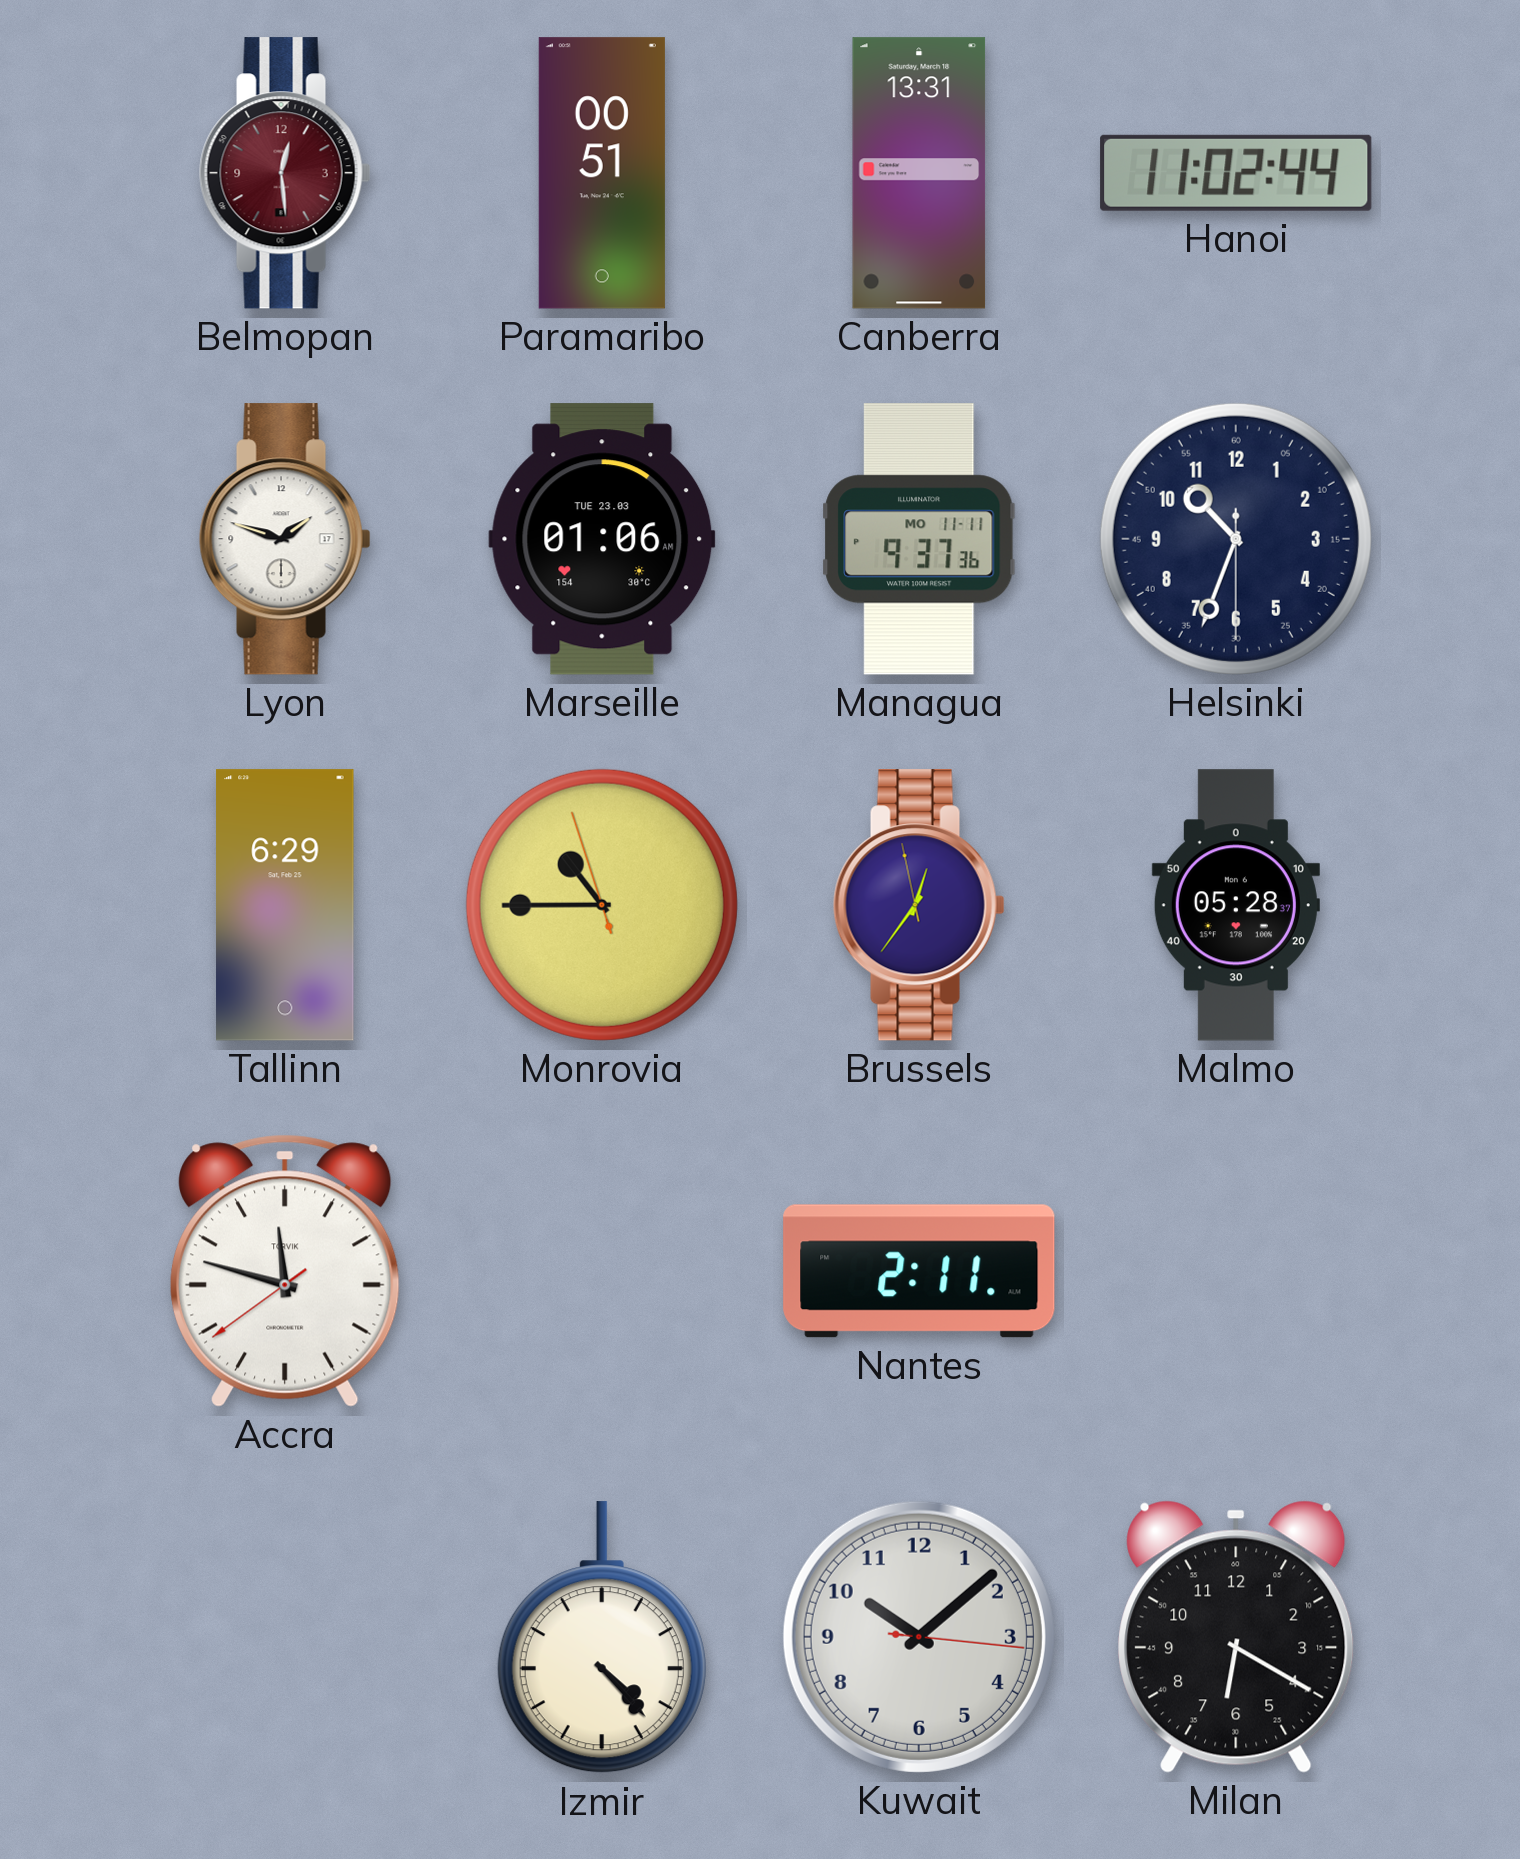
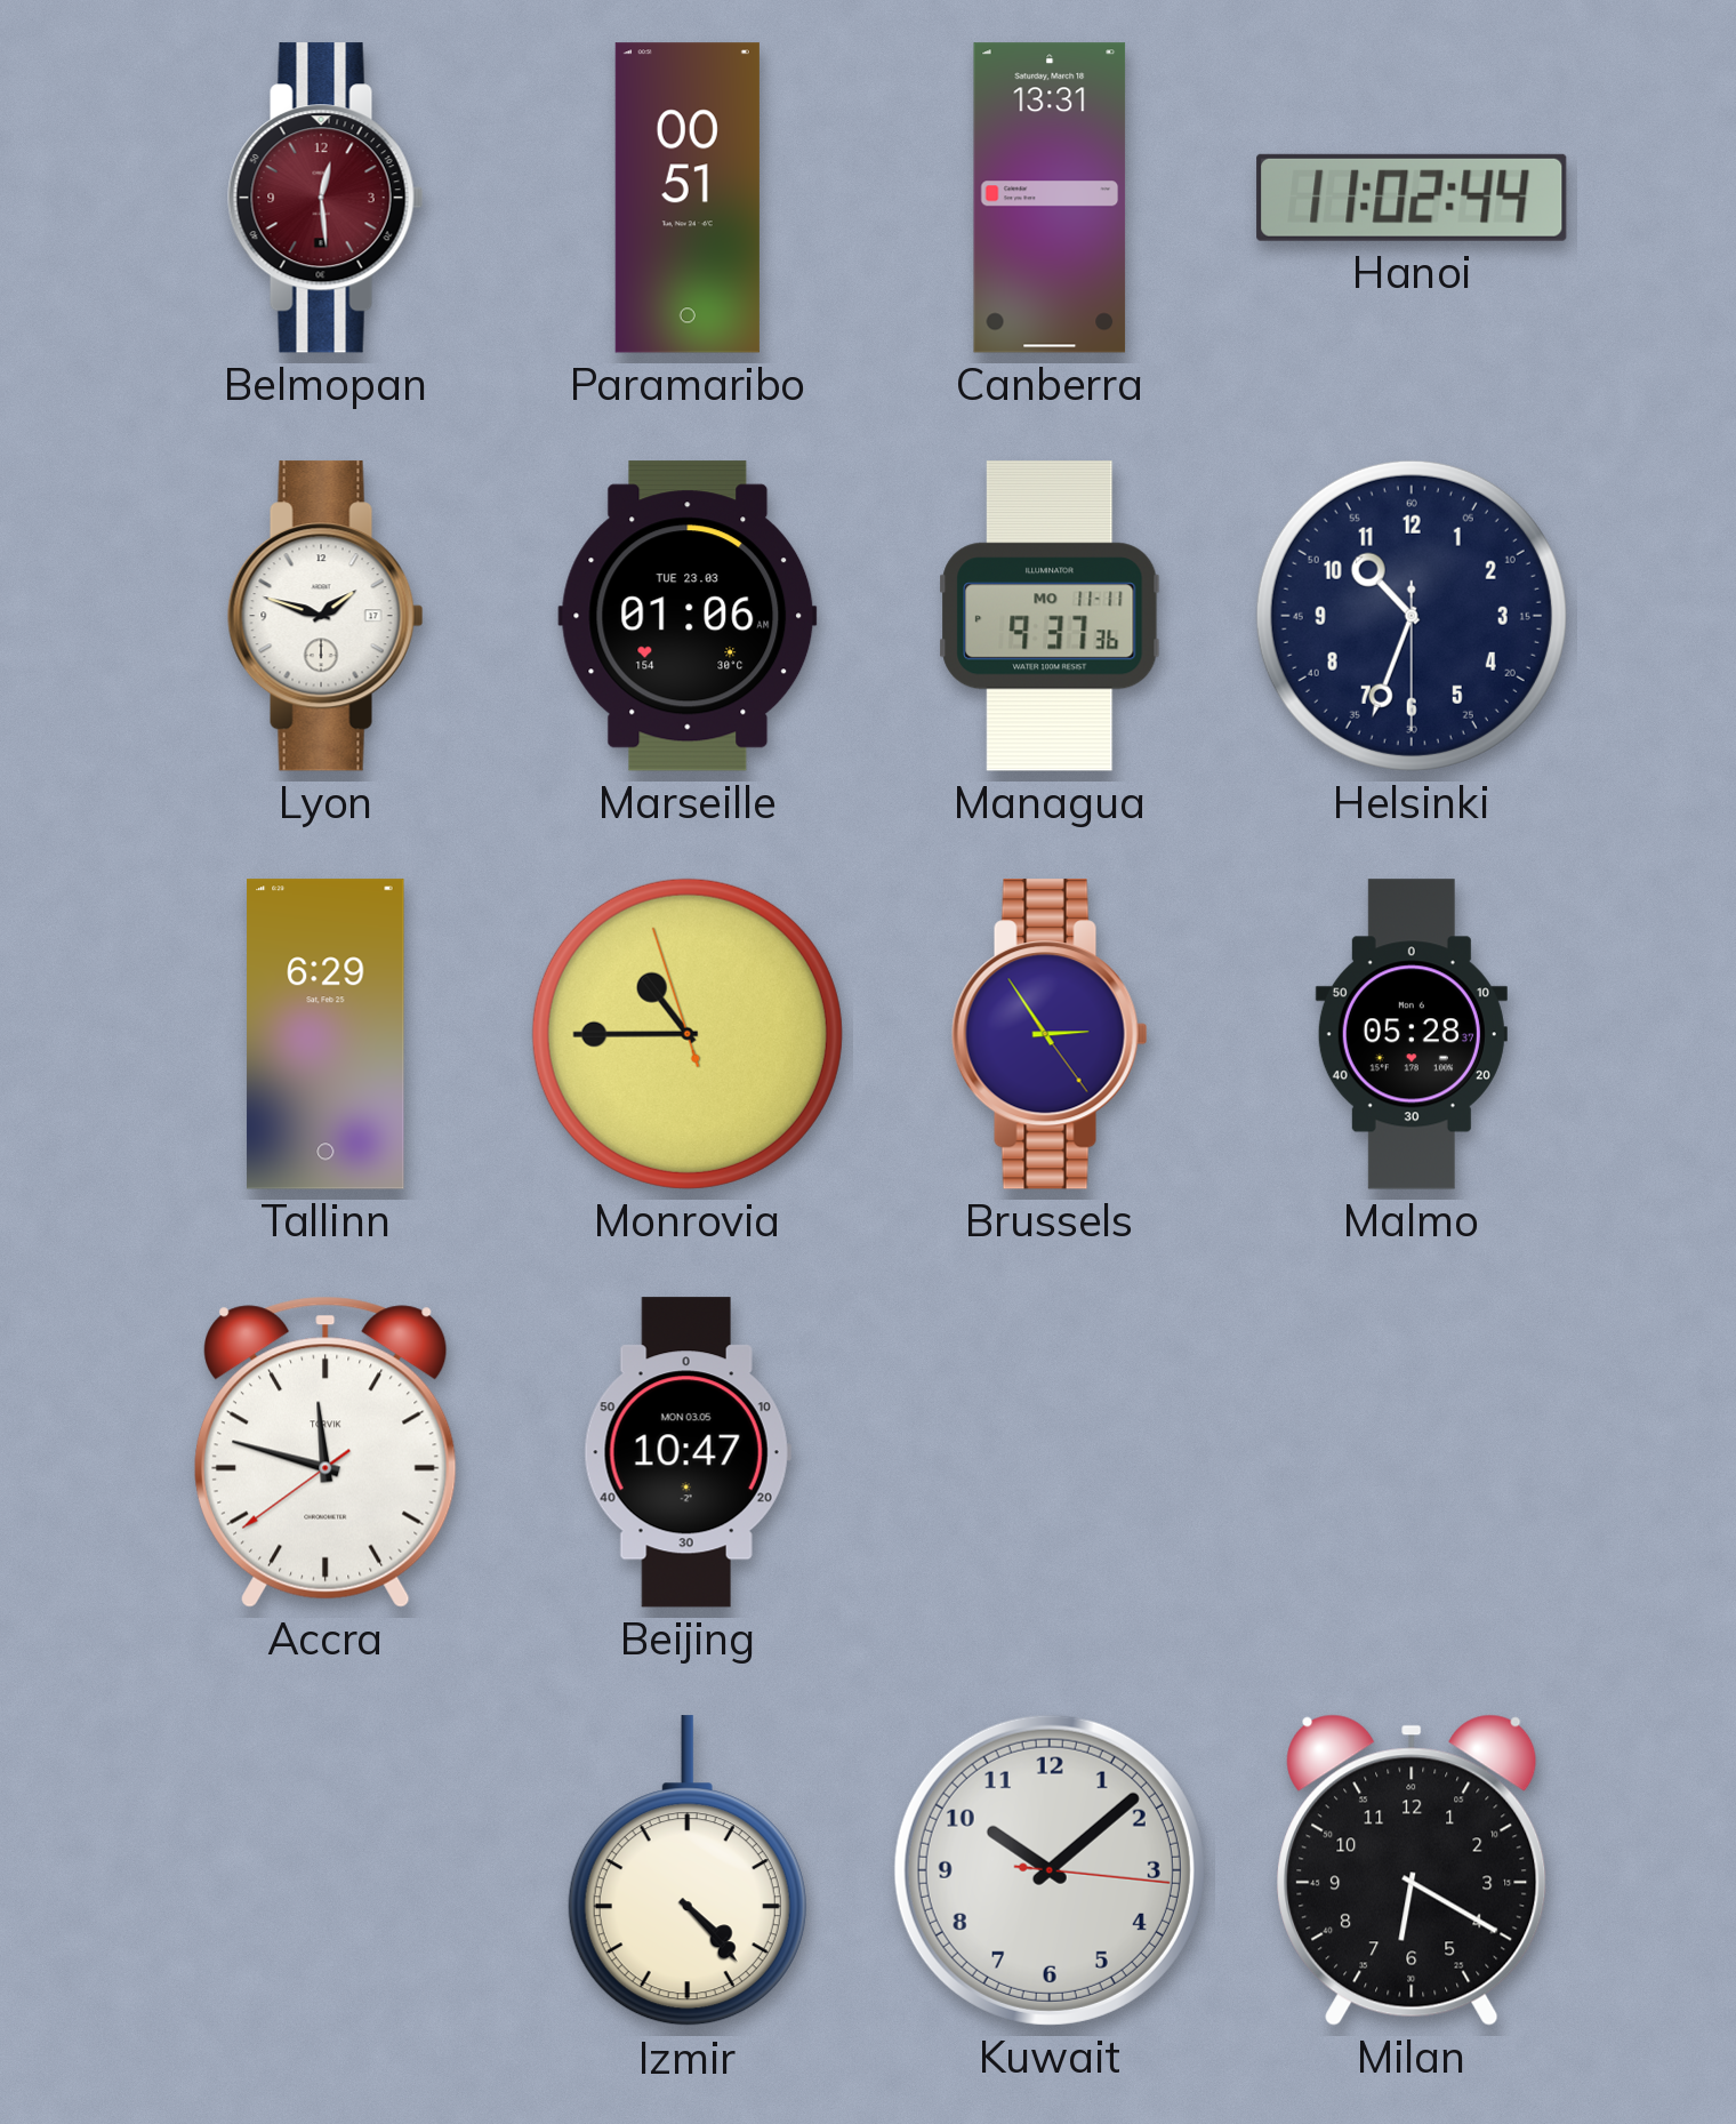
Brussels: 12:35 -> 2:54 (1050, 1034)
Beijing: none -> 10:47 (688, 1452)
Nantes: 2:11 -> none (919, 1271)
